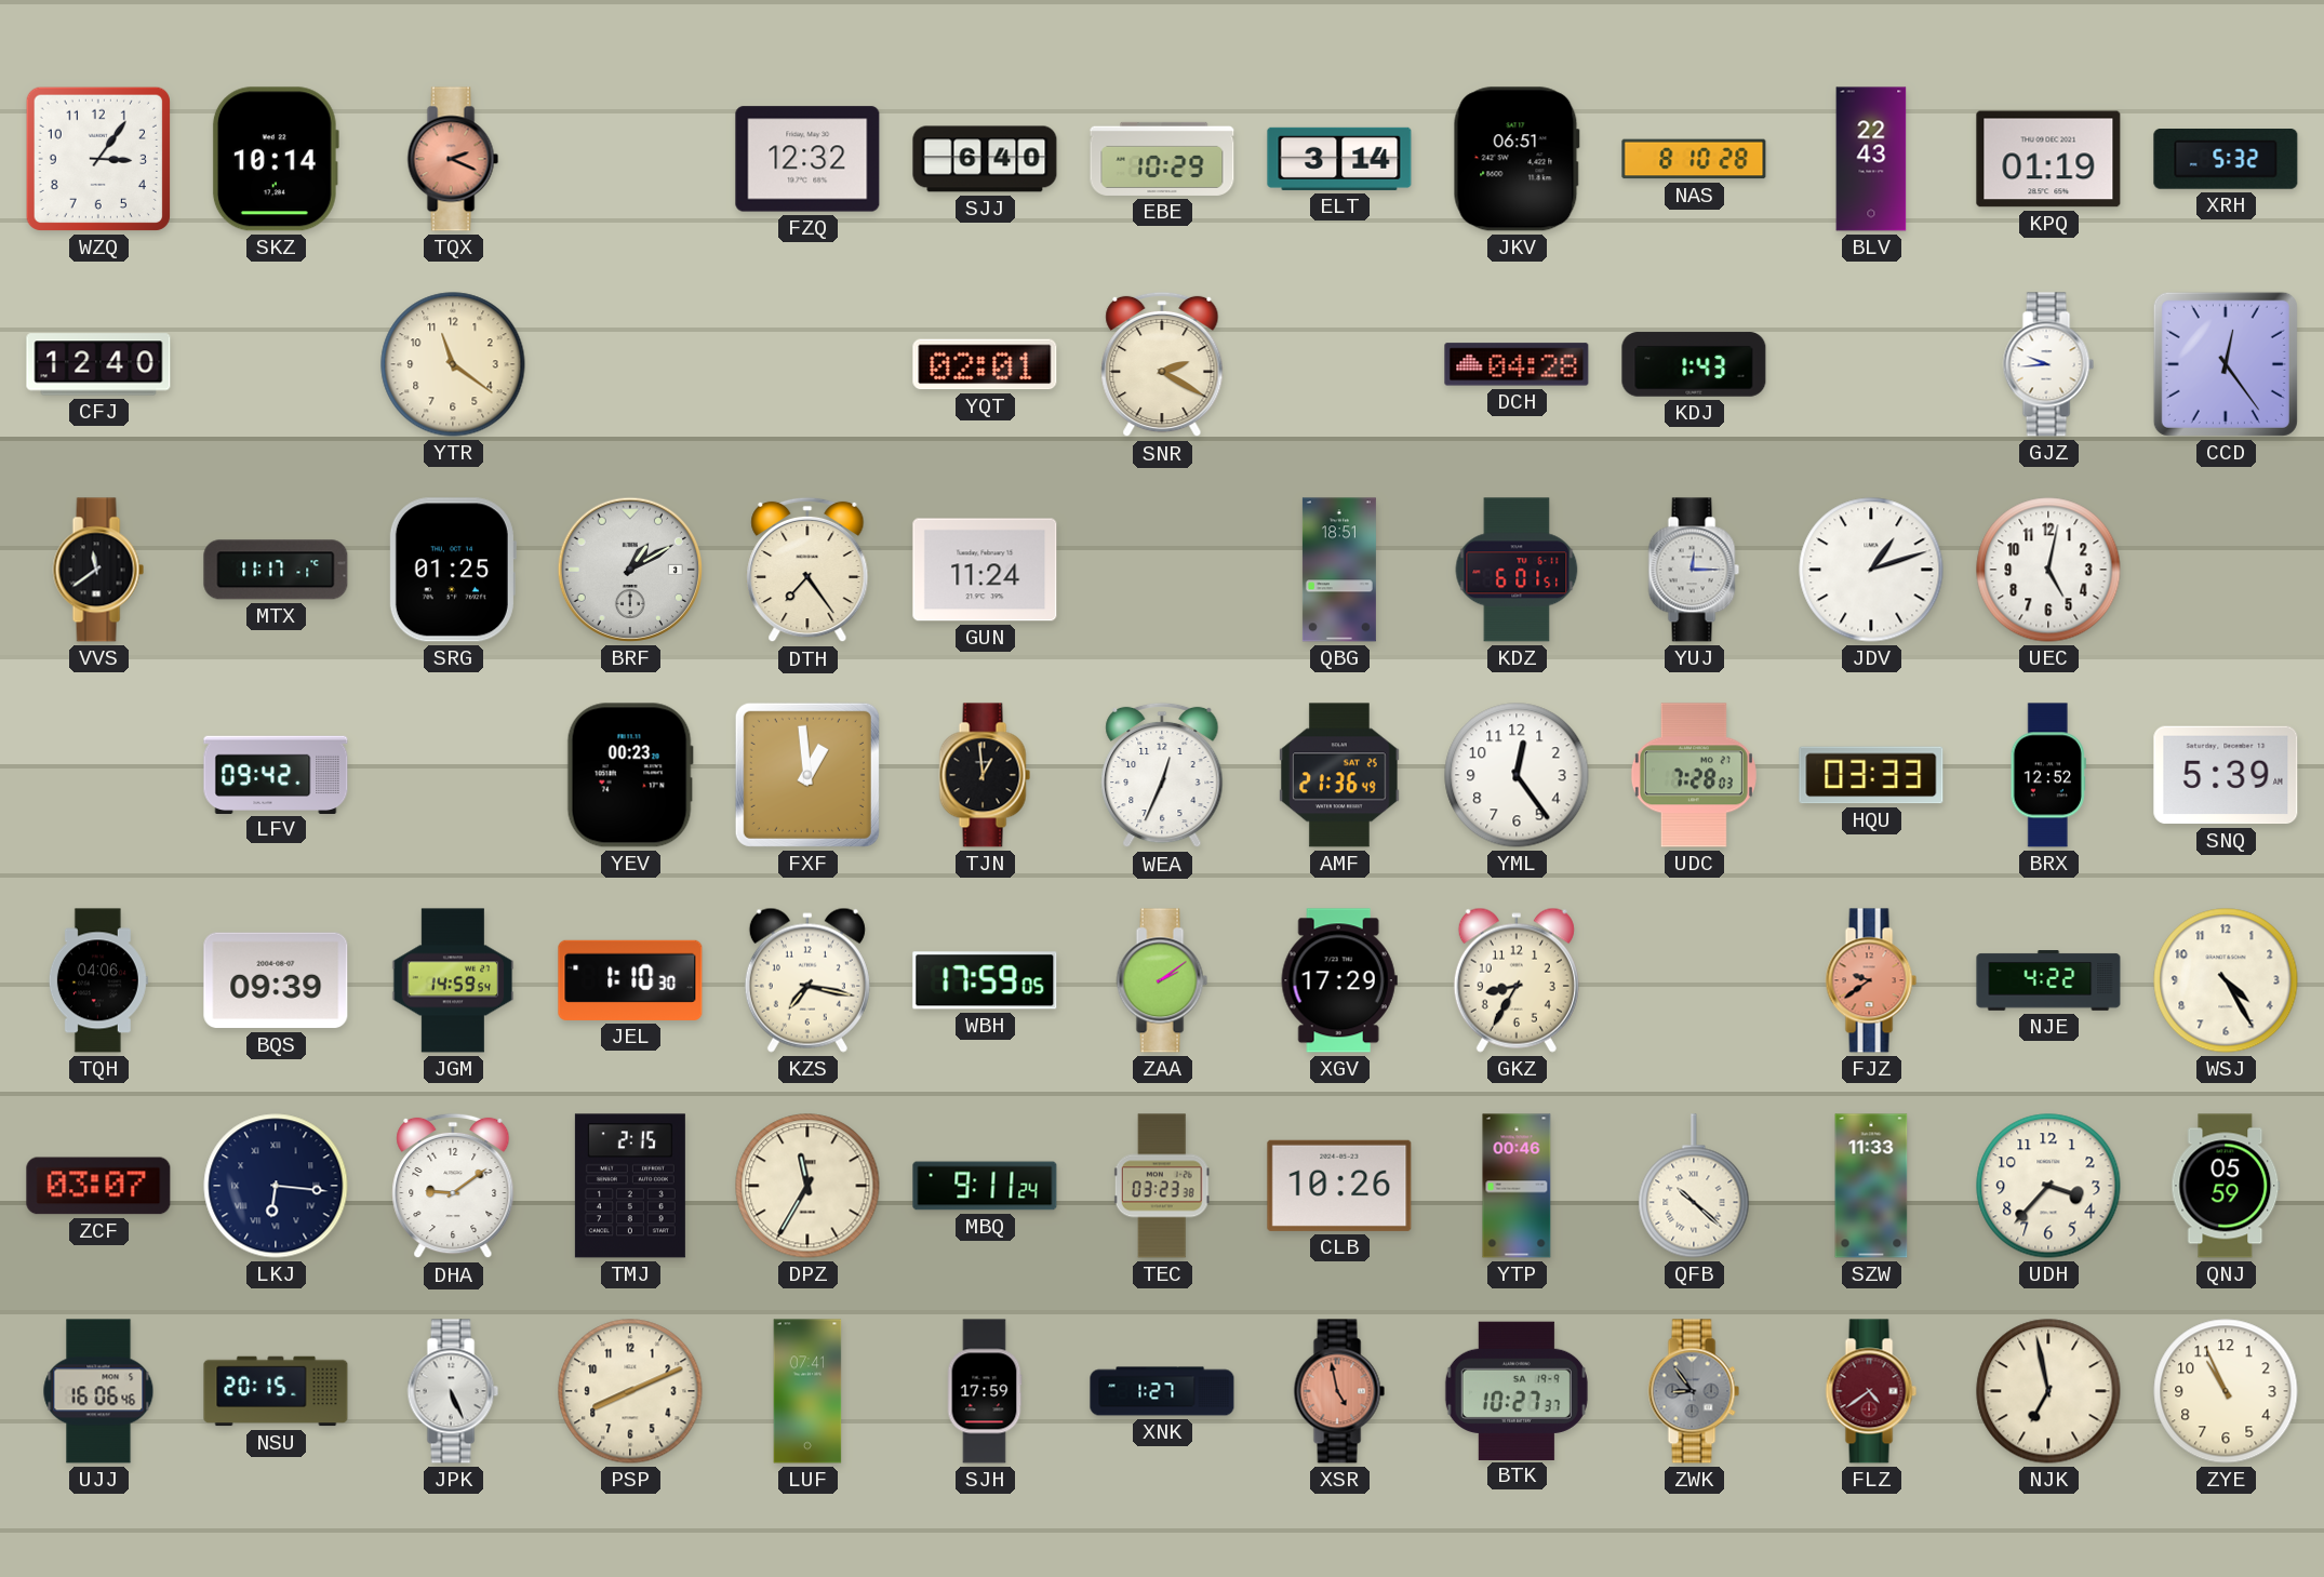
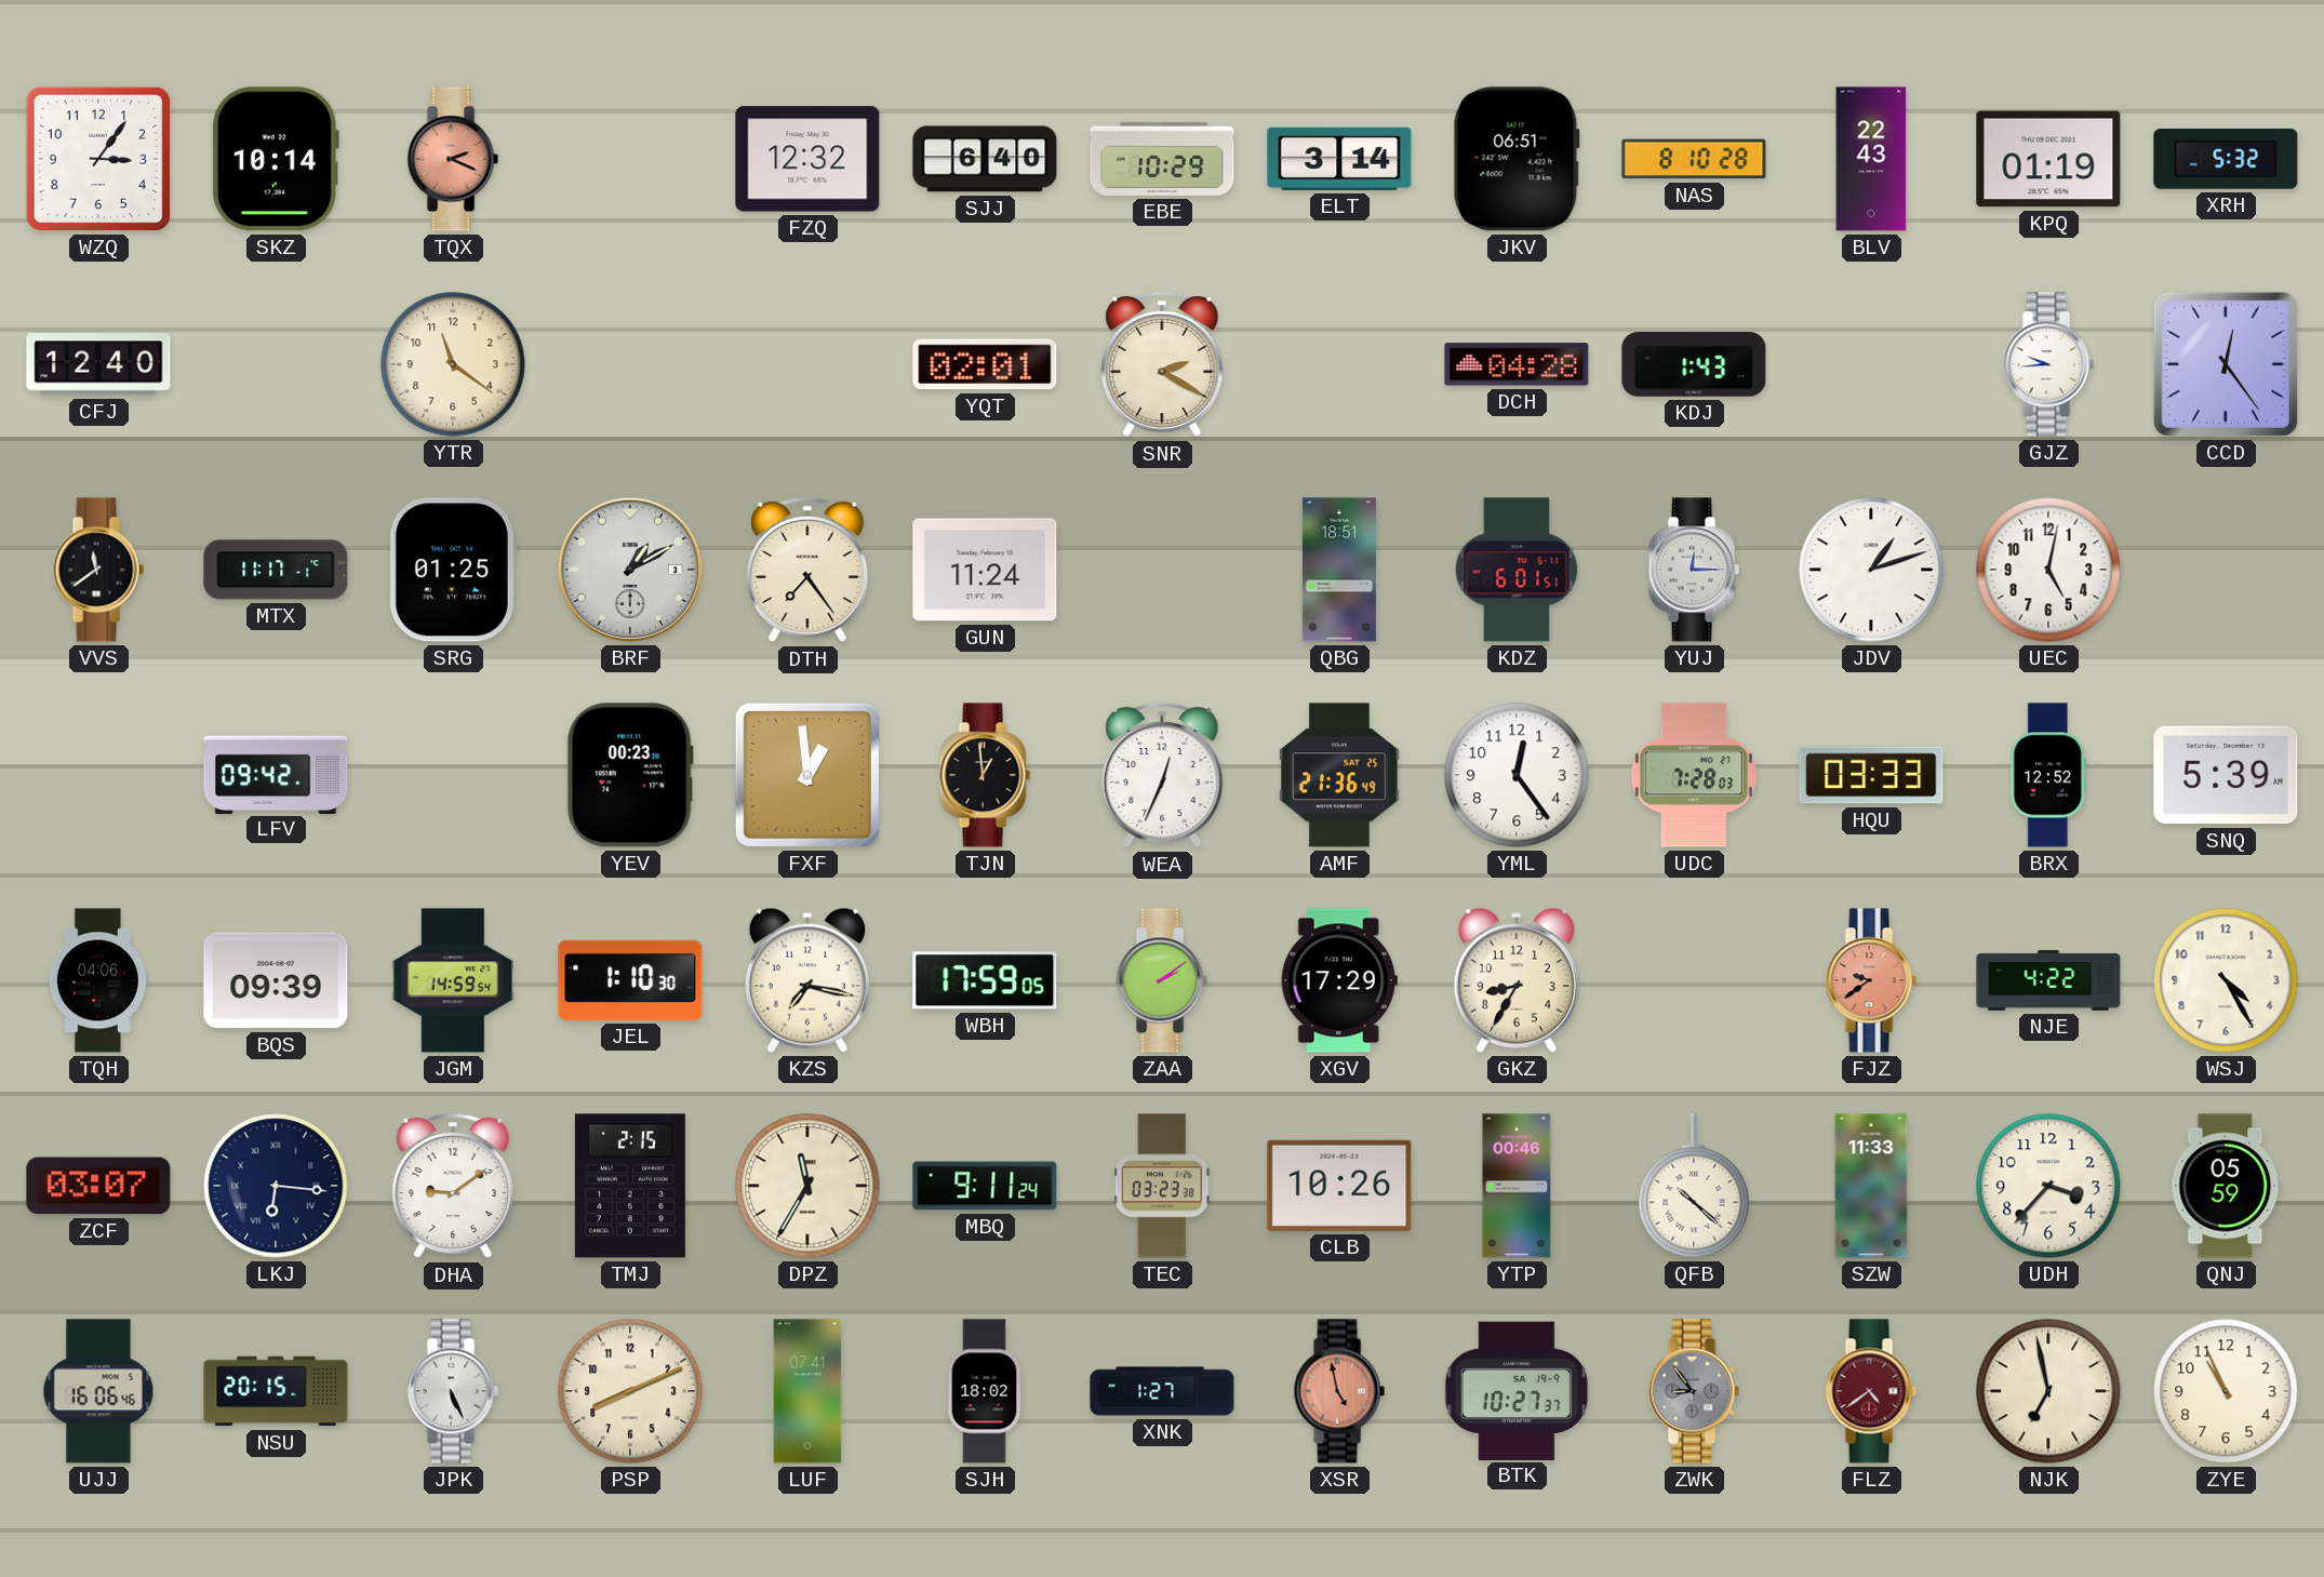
SJH: 17:59 -> 18:02 (985, 1391)
